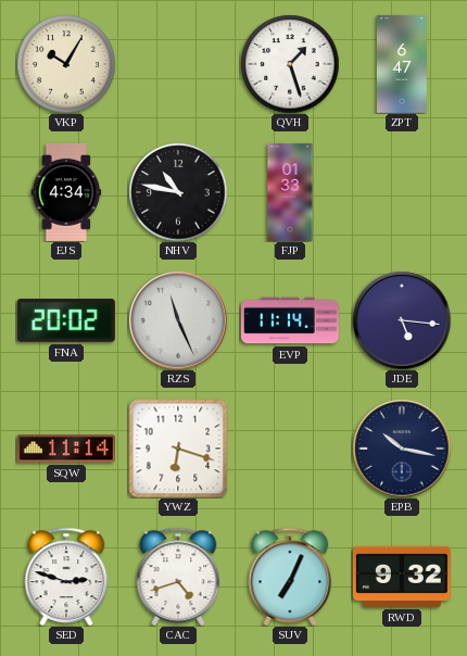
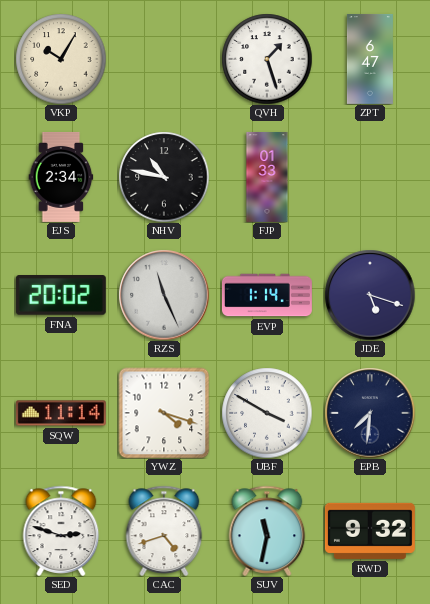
EJS: 4:34 -> 2:34 (61, 177)
EVP: 11:14 -> 1:14 (267, 295)
JDE: 5:16 -> 5:18 (370, 295)
YWZ: 6:18 -> 4:18 (164, 413)
UBF: none -> 3:50 (267, 413)
EPB: 10:17 -> 7:31 (370, 413)
SUV: 7:04 -> 11:32 (267, 531)
